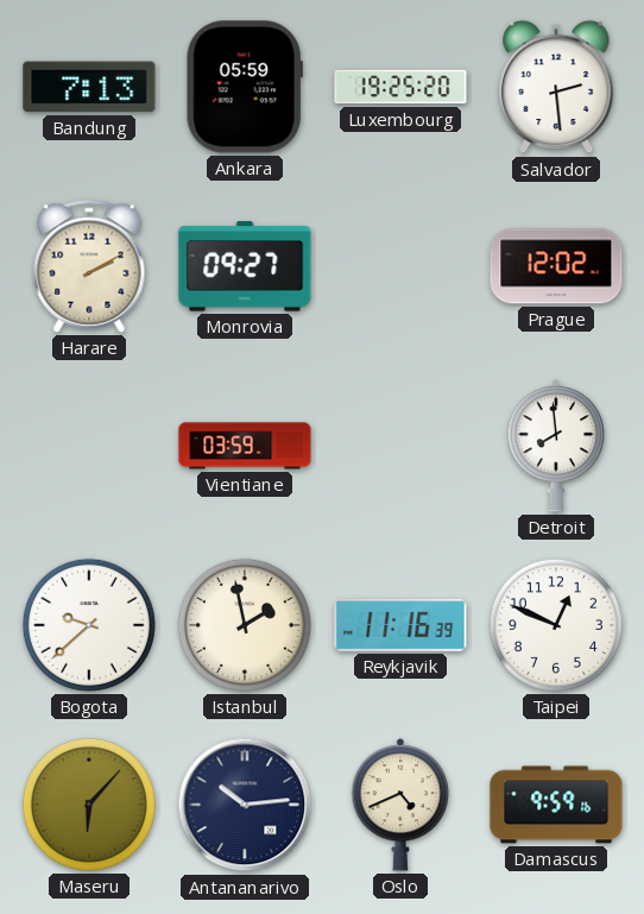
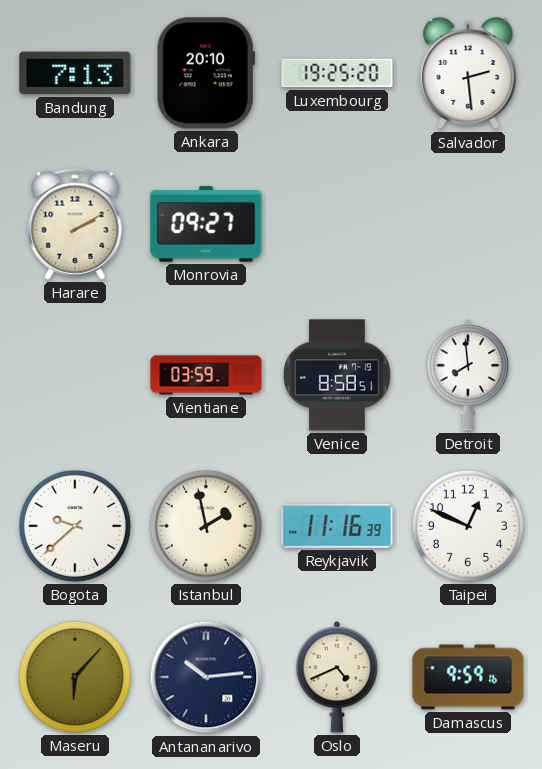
Ankara: 05:59 -> 20:10 (206, 73)
Prague: 12:02 -> none (556, 266)
Venice: none -> 8:58 (337, 375)
